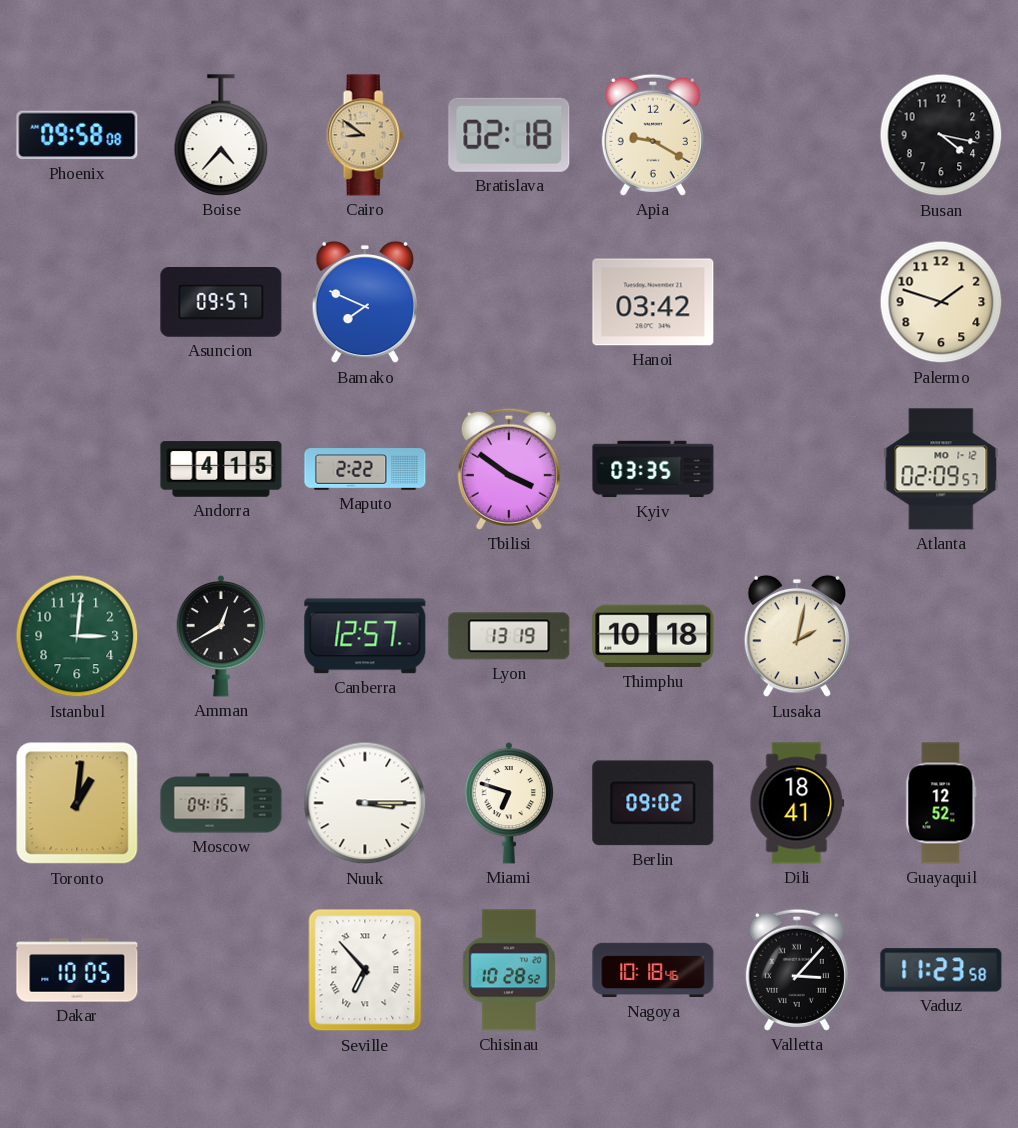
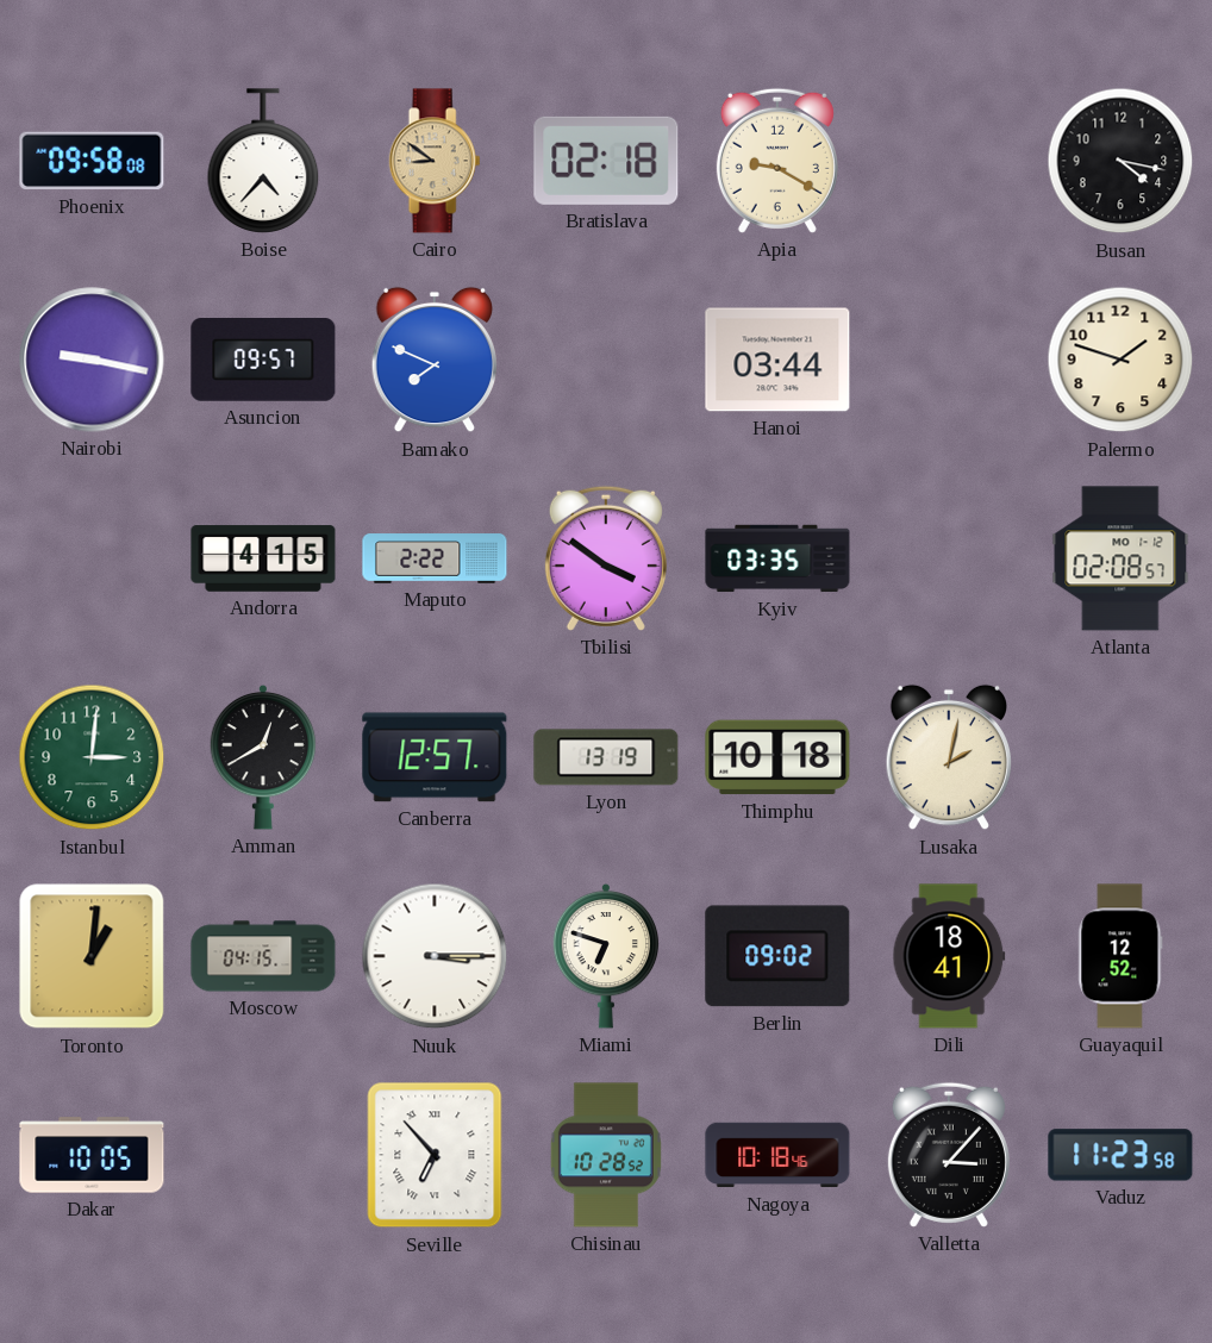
Nairobi: none -> 9:17 (92, 360)
Hanoi: 03:42 -> 03:44 (777, 360)
Atlanta: 02:09 -> 02:08 (1120, 558)
